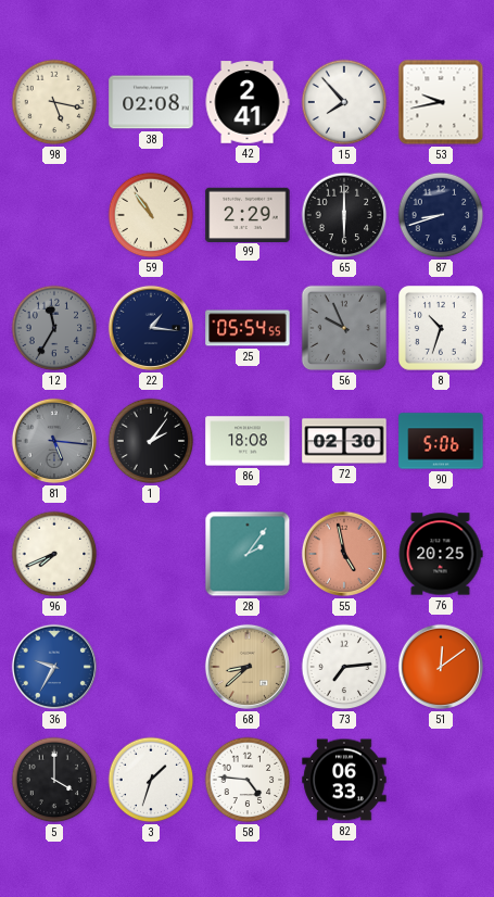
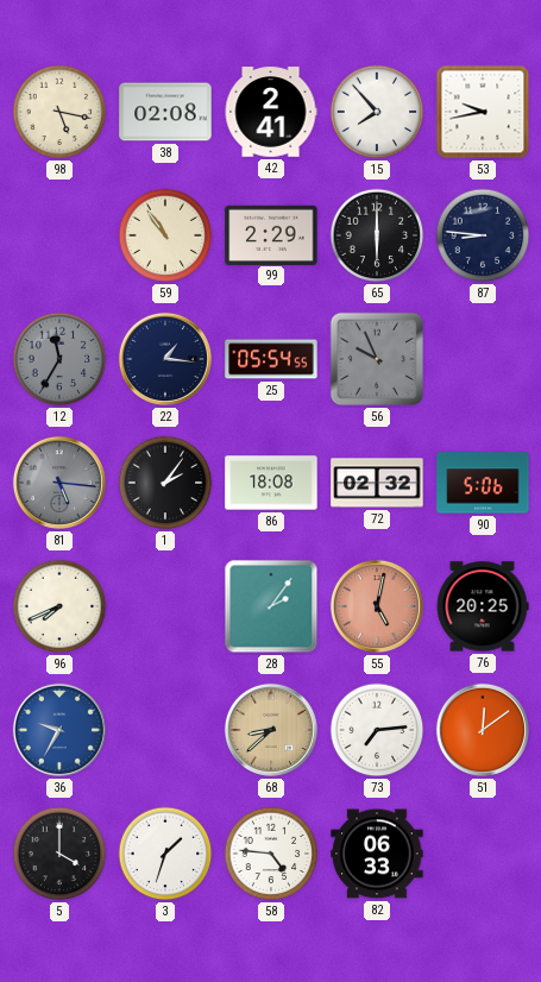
87: 8:42 -> 8:46 (483, 235)
8: 10:33 -> none (442, 329)
72: 02:30 -> 02:32 (377, 483)
55: 4:58 -> 5:02 (377, 606)
